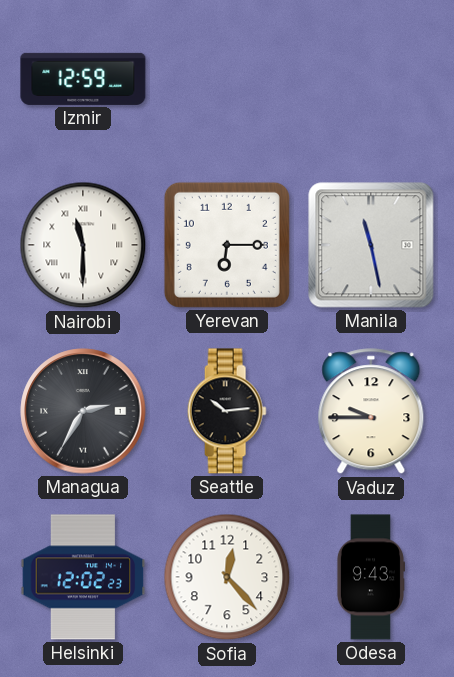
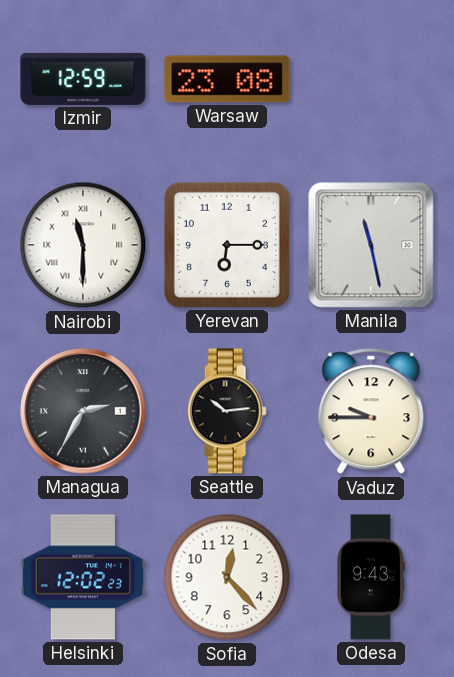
Warsaw: none -> 23:08 (227, 79)
